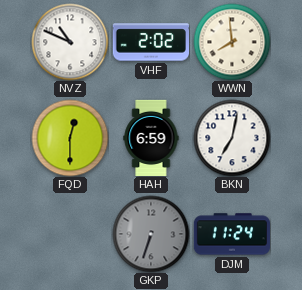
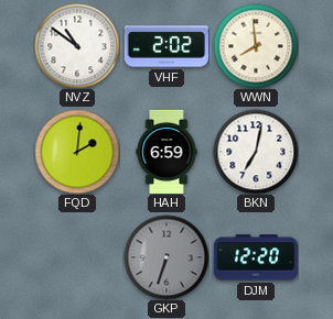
NVZ: 10:49 -> 10:51 (77, 46)
FQD: 12:30 -> 2:01 (77, 152)
DJM: 11:24 -> 12:20 (255, 257)
